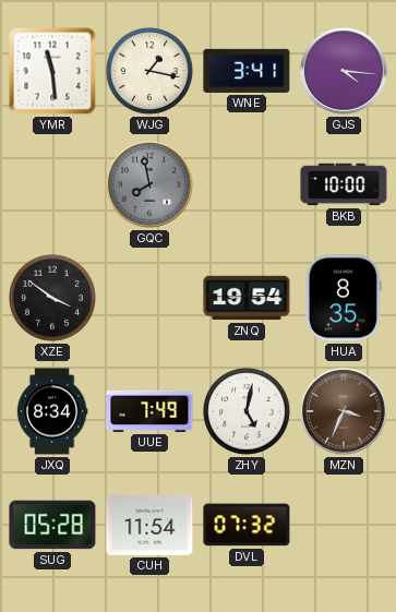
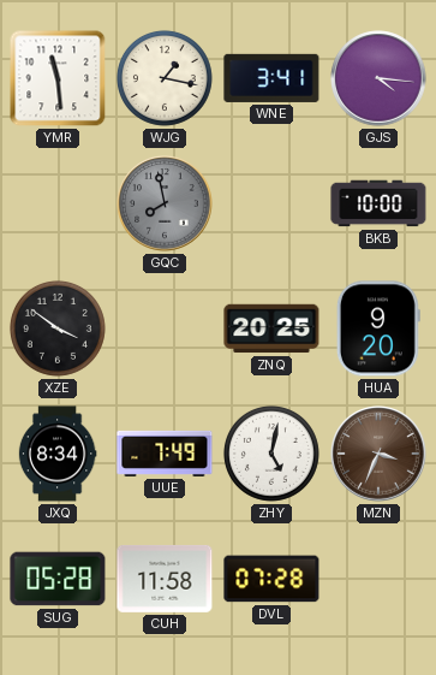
ZNQ: 19:54 -> 20:25 (271, 328)
HUA: 8:35 -> 9:20 (378, 328)
CUH: 11:54 -> 11:58 (165, 579)
DVL: 07:32 -> 07:28 (271, 579)
